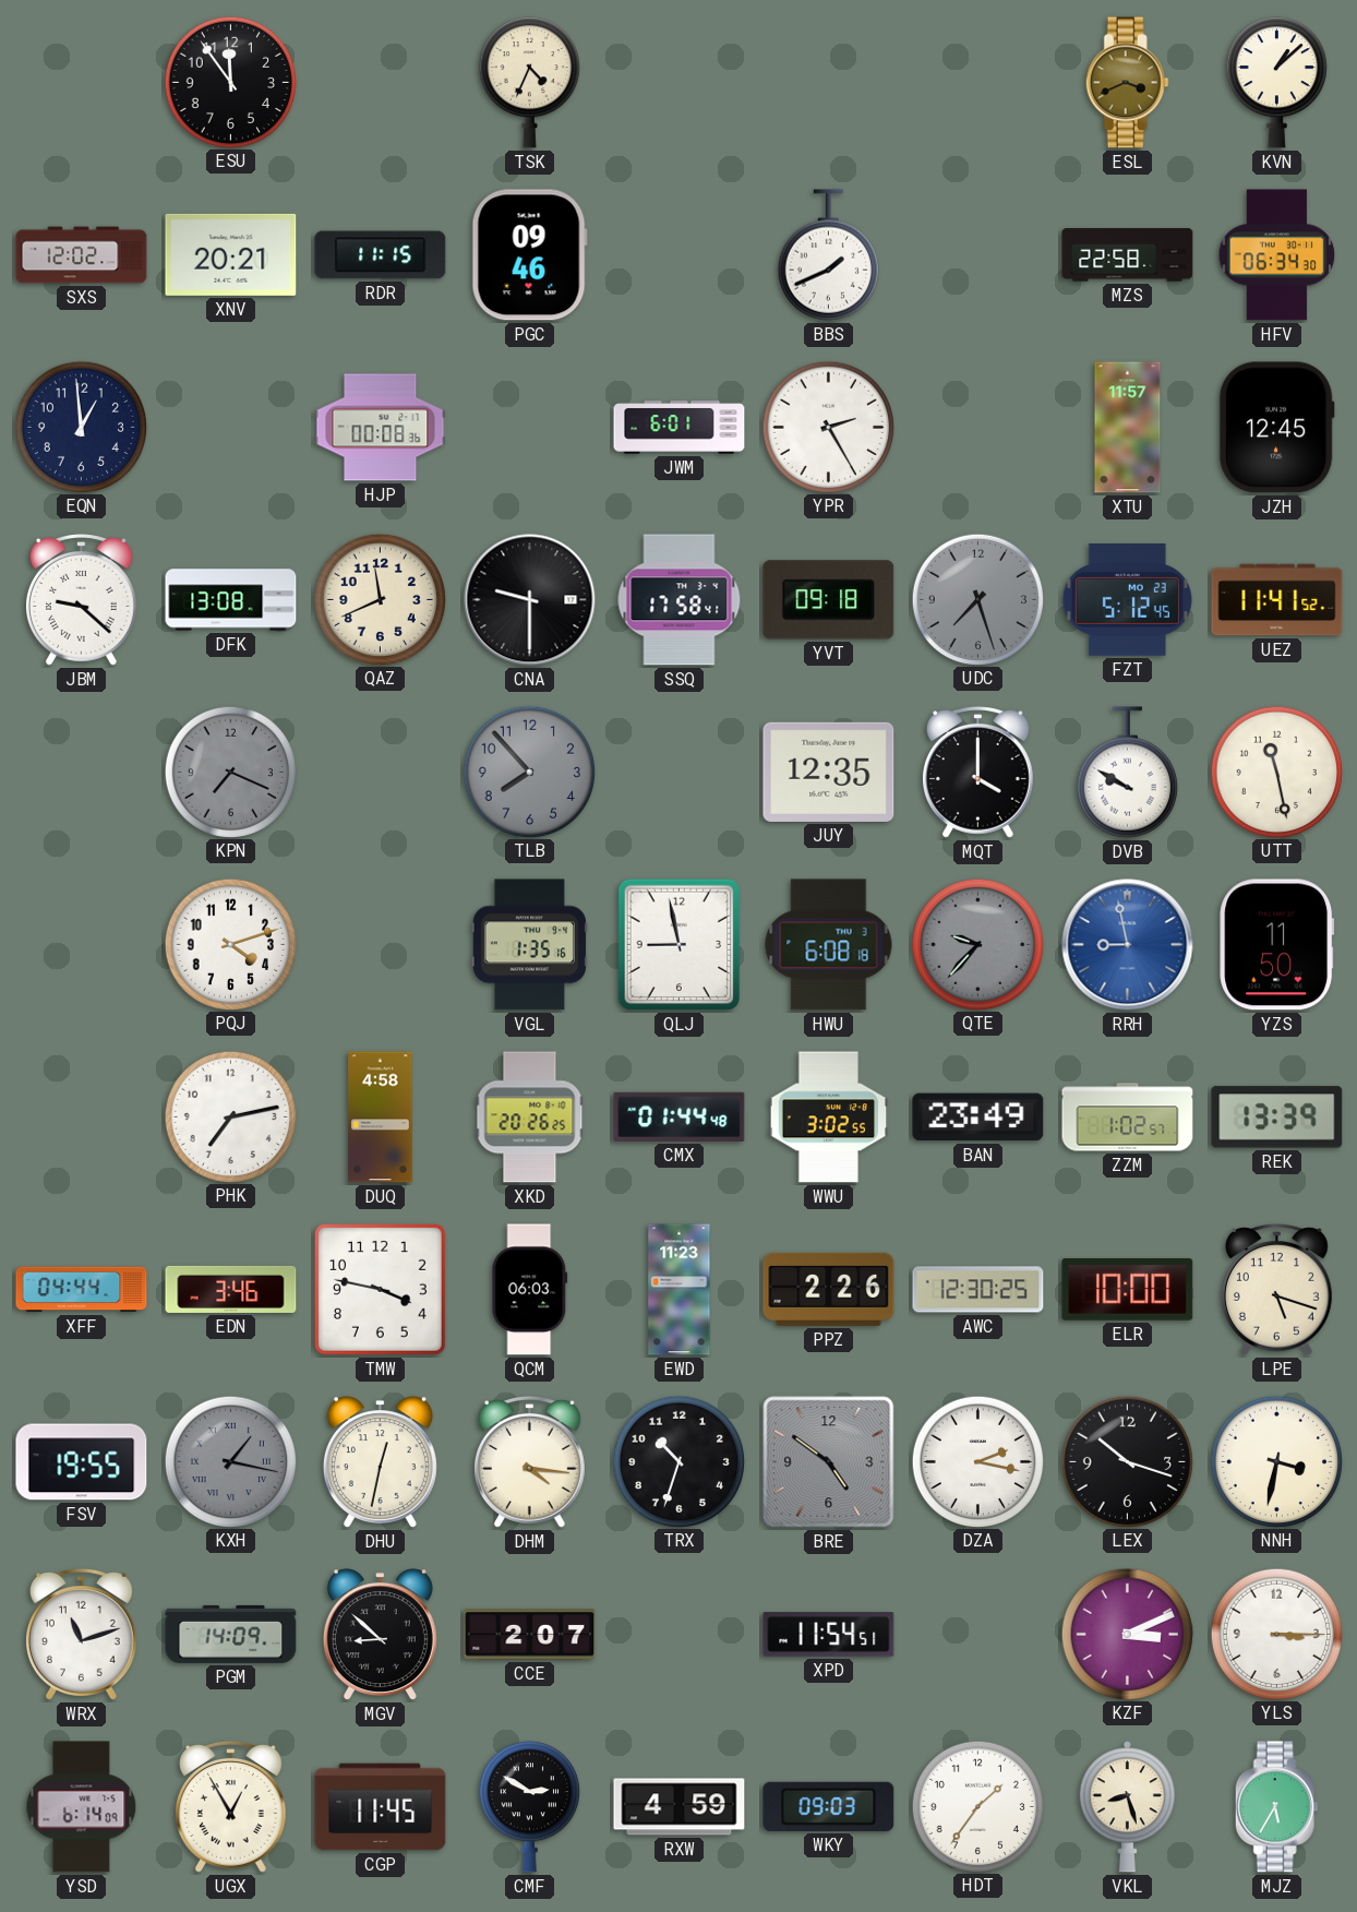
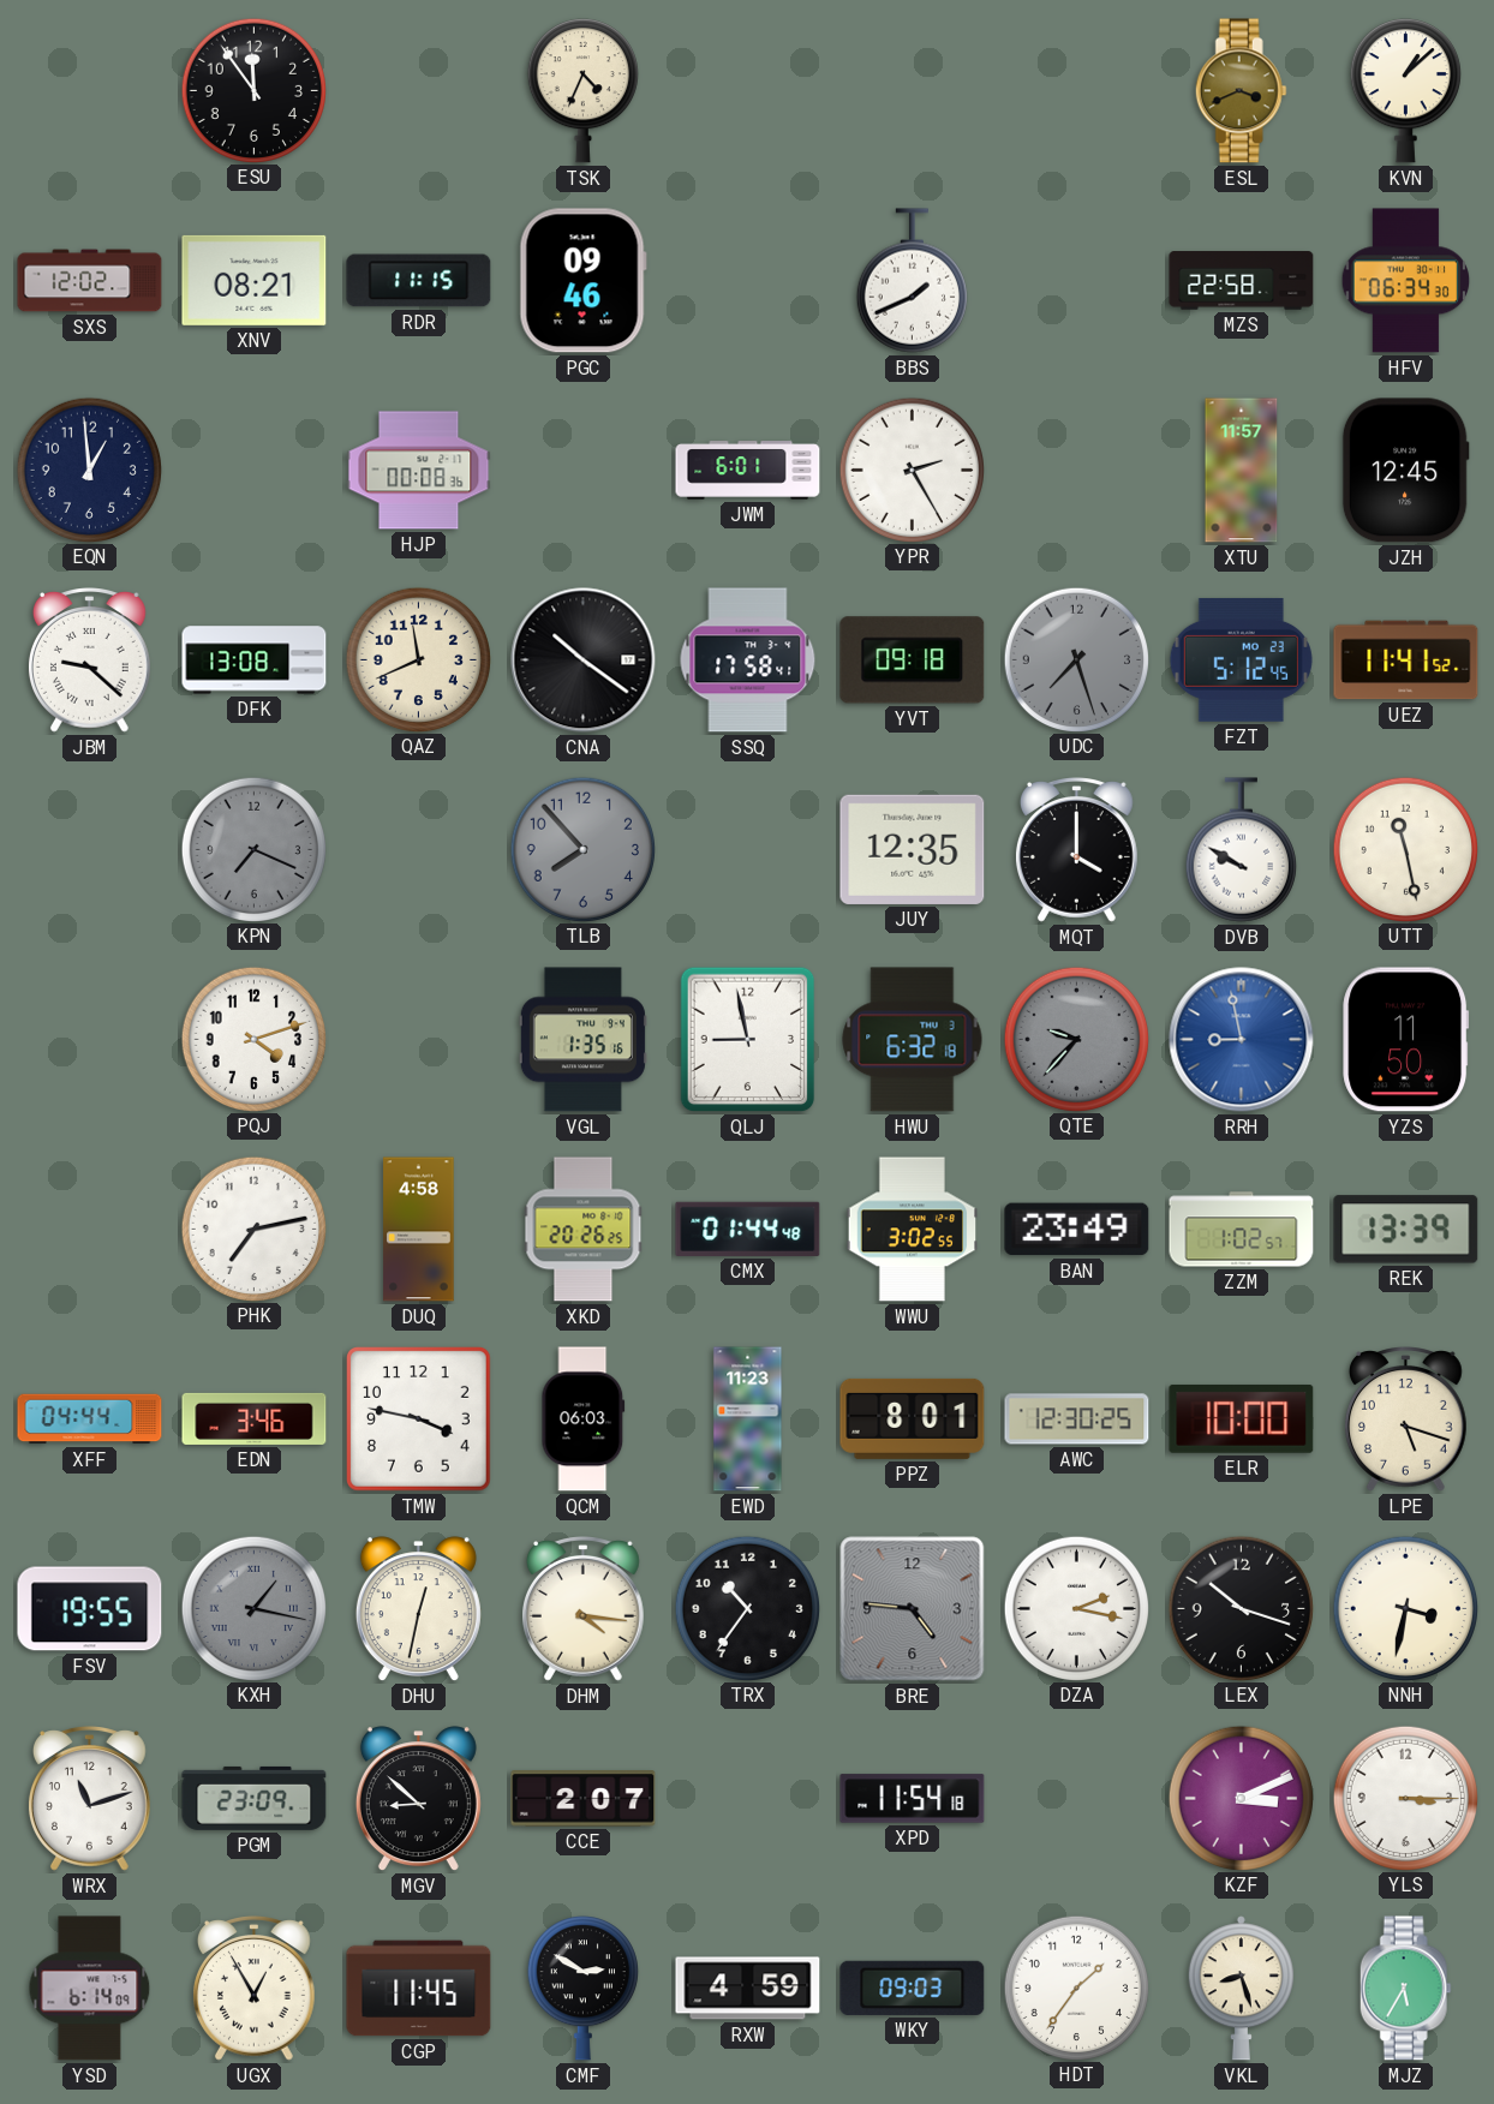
XNV: 20:21 -> 08:21 (255, 280)
CNA: 9:30 -> 10:21 (584, 661)
HWU: 6:08 -> 6:32 (913, 1040)
PPZ: 2:26 -> 8:01 (913, 1418)
TRX: 10:33 -> 10:36 (747, 1608)
BRE: 4:51 -> 4:46 (913, 1609)
PGM: 14:09 -> 23:09 (255, 1798)
XPD: 11:54:51 -> 11:54:18 (913, 1799)
